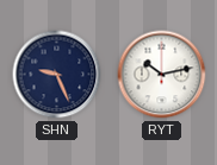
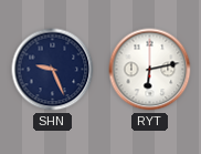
RYT: 10:13 -> 6:13 (150, 70)
